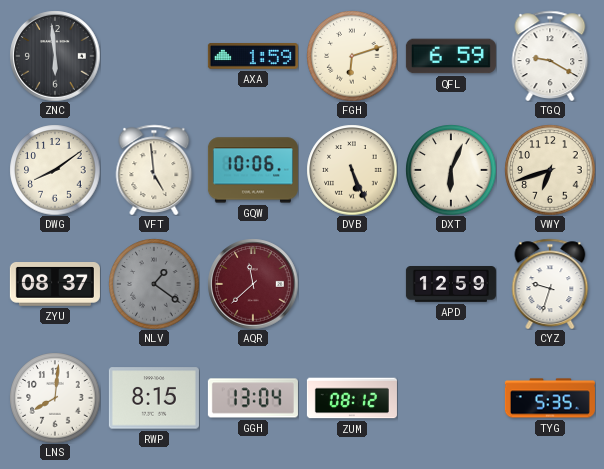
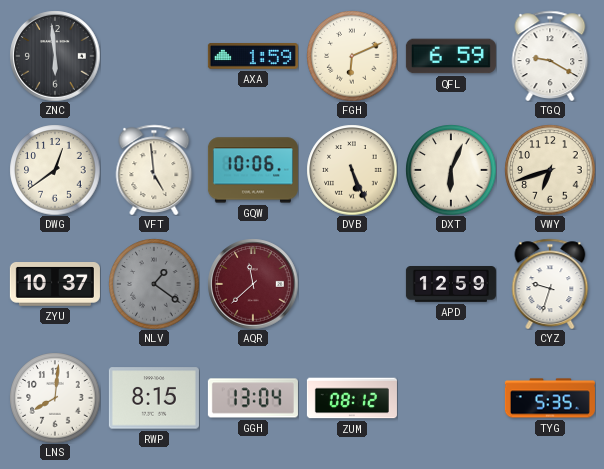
FGH: 6:12 -> 6:11 (352, 56)
DWG: 8:09 -> 12:39 (55, 170)
ZYU: 08:37 -> 10:37 (55, 285)
